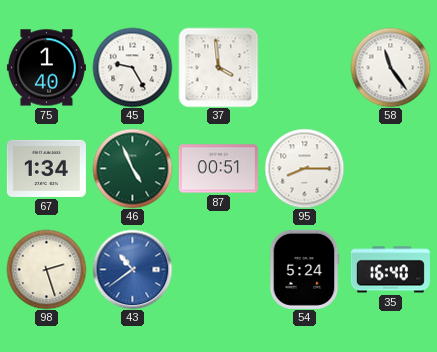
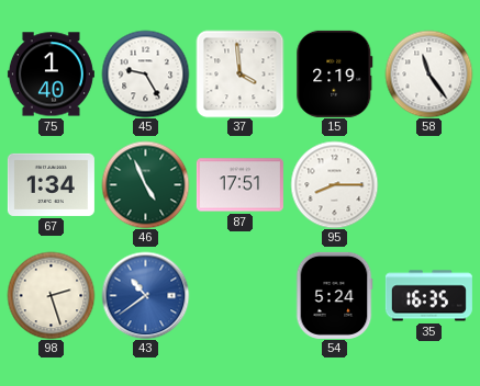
15: none -> 2:19 (335, 73)
87: 00:51 -> 17:51 (239, 185)
35: 16:40 -> 16:35 (428, 296)
